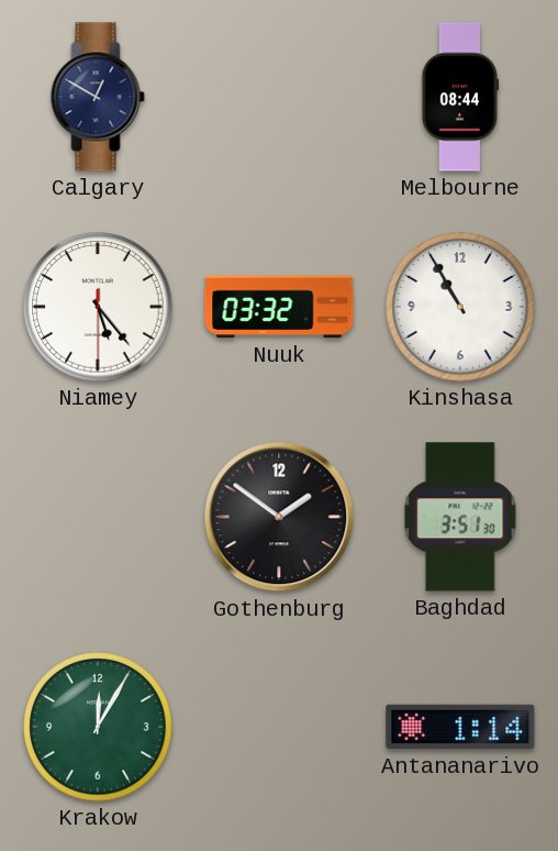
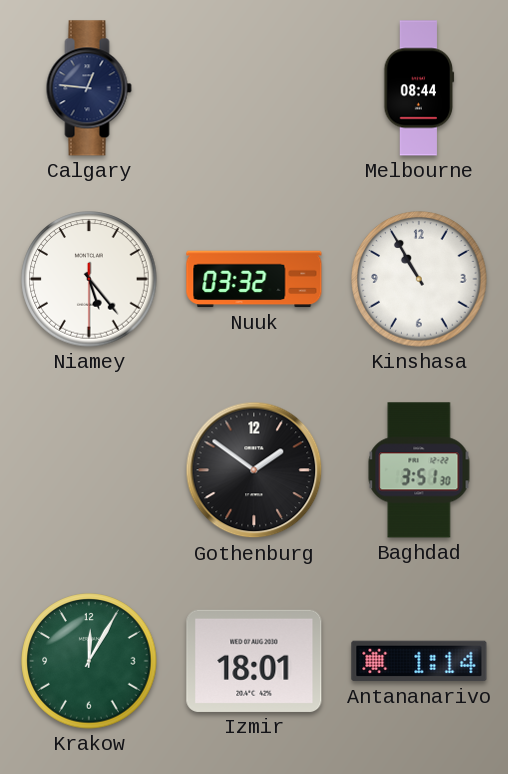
Calgary: 12:50 -> 12:46 (89, 88)
Izmir: none -> 18:01 (254, 661)
